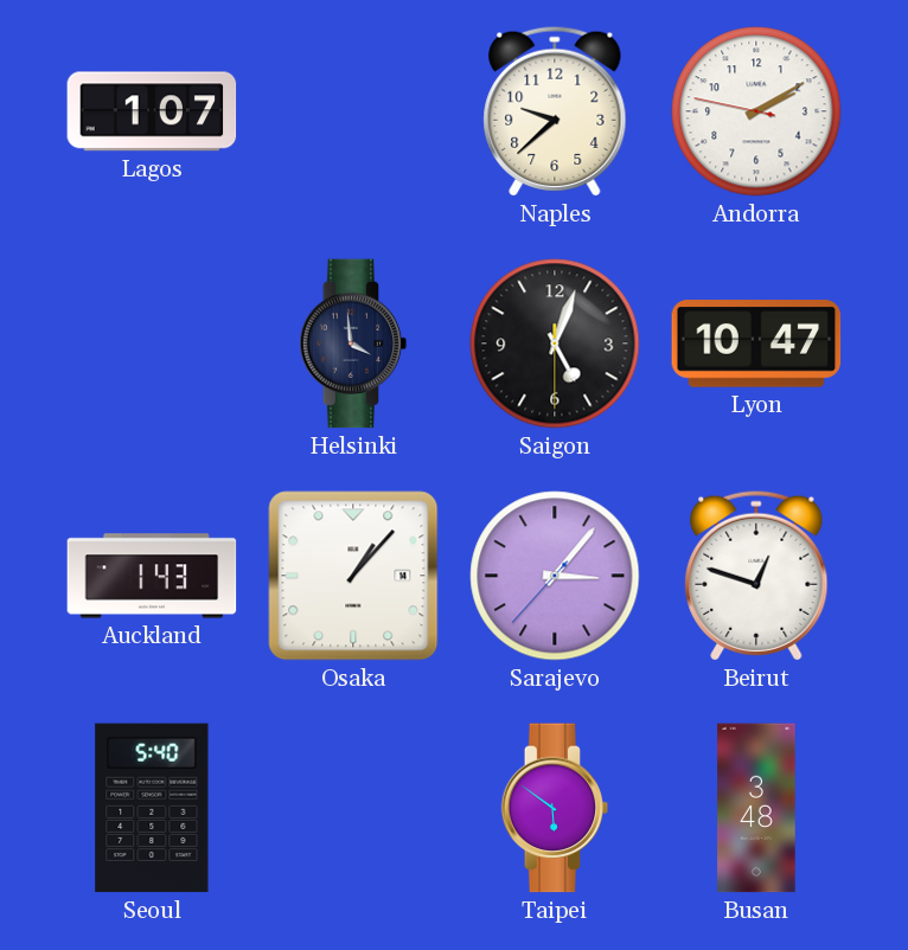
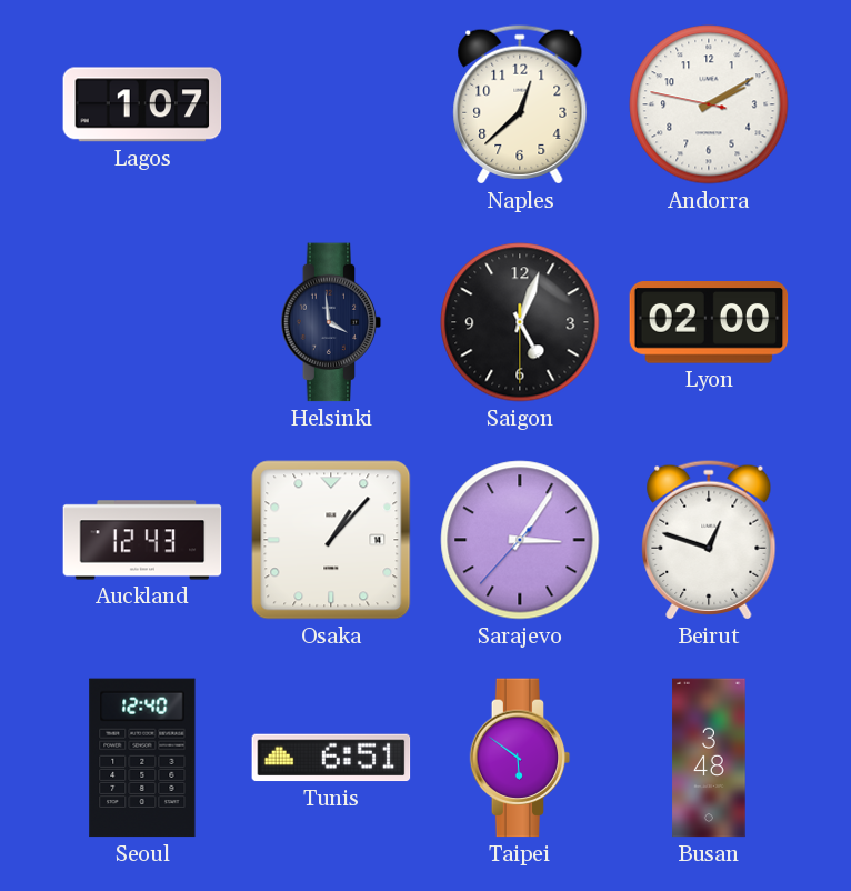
Naples: 9:38 -> 12:38 (520, 104)
Lyon: 10:47 -> 02:00 (709, 322)
Auckland: 1:43 -> 12:43 (142, 540)
Sarajevo: 3:06 -> 3:05 (520, 540)
Seoul: 5:40 -> 12:40 (142, 758)
Tunis: none -> 6:51 (331, 758)
